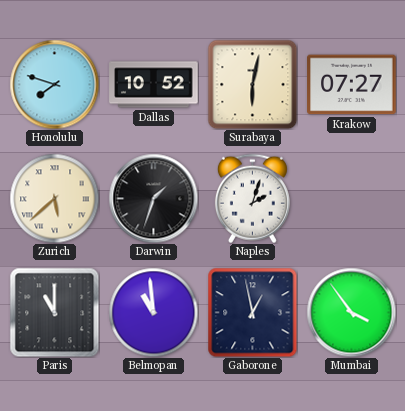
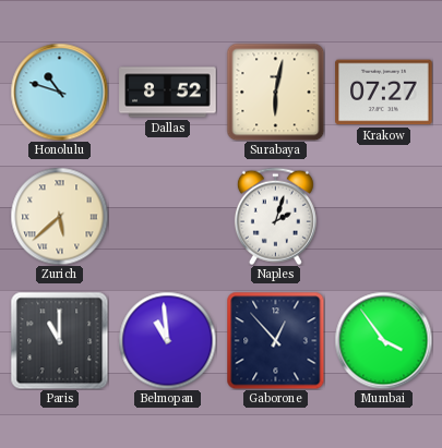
Honolulu: 7:48 -> 10:48 (59, 92)
Dallas: 10:52 -> 8:52 (168, 93)
Darwin: 1:33 -> none (153, 198)
Gaborone: 12:58 -> 12:53 (275, 340)
